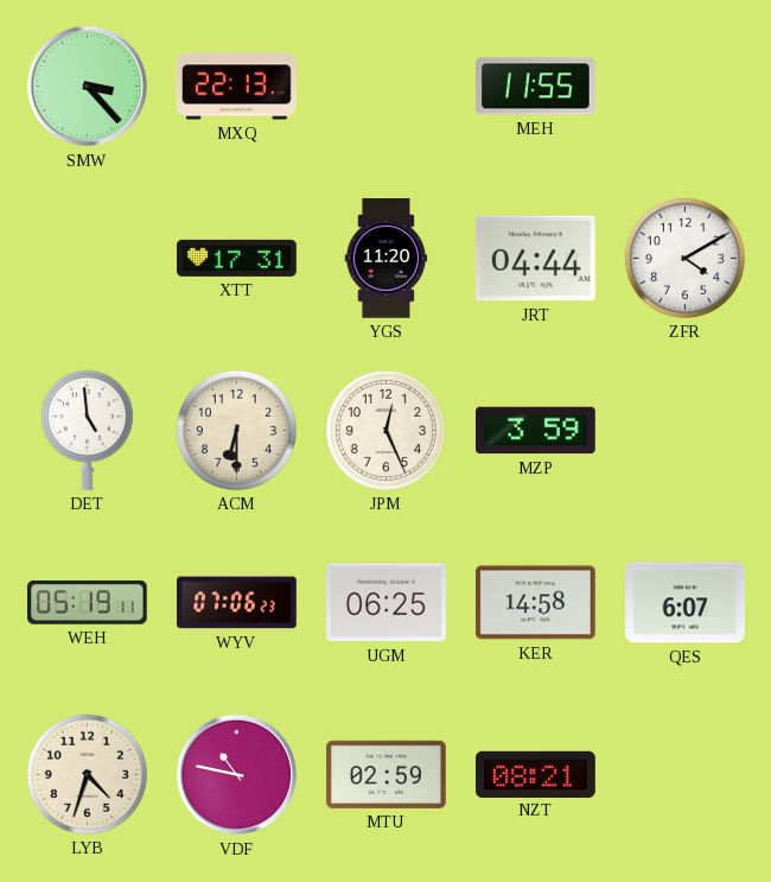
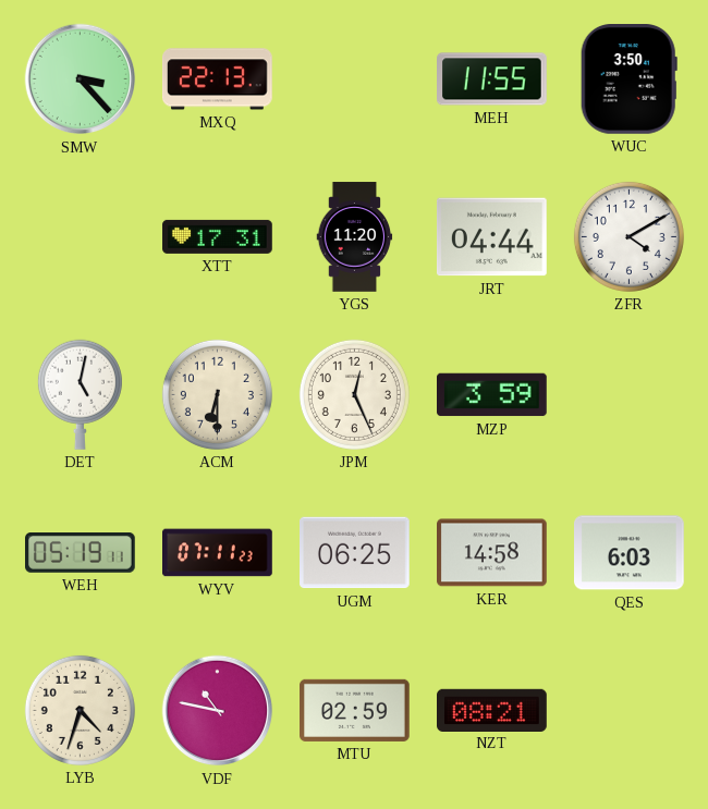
WUC: none -> 3:50 (628, 79)
DET: 4:59 -> 5:02 (80, 394)
WYV: 07:06 -> 07:11 (218, 553)
QES: 6:07 -> 6:03 (630, 553)
